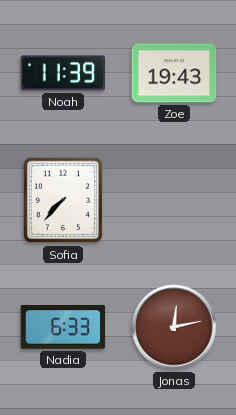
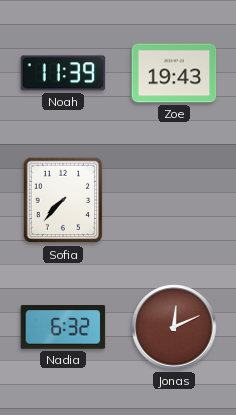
Nadia: 6:33 -> 6:32 (63, 327)
Jonas: 12:13 -> 12:11 (174, 327)
